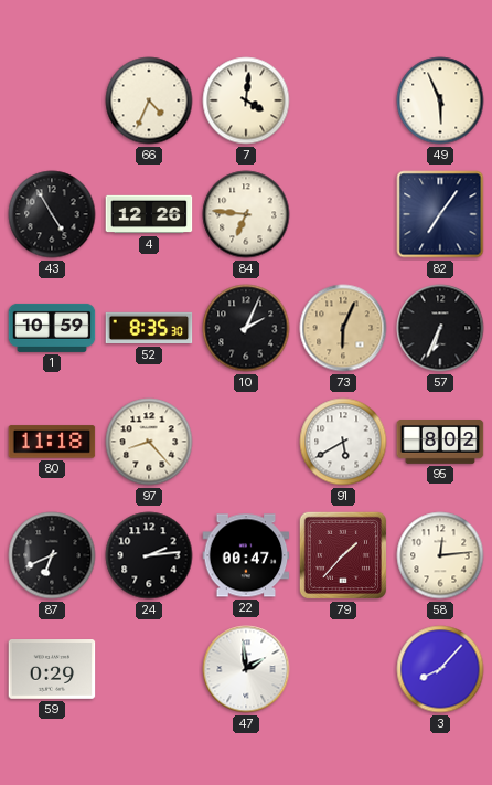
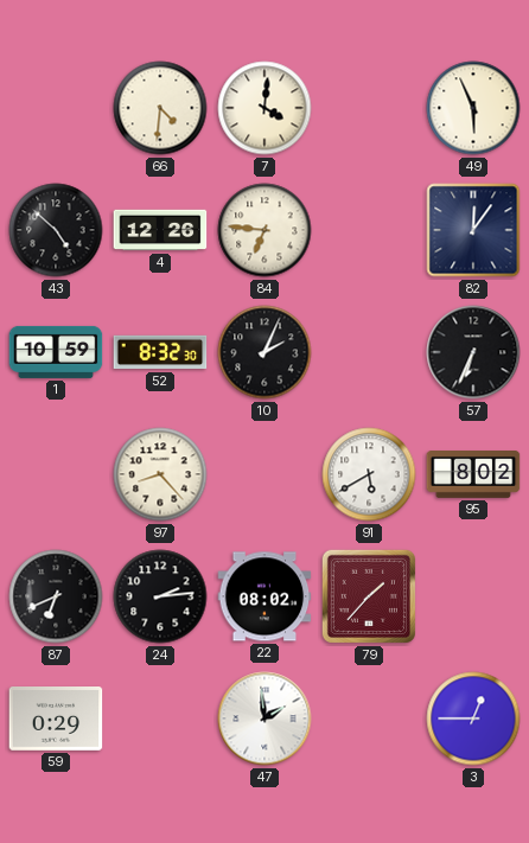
66: 4:34 -> 4:31 (160, 108)
43: 4:55 -> 4:52 (56, 230)
82: 7:06 -> 12:06 (473, 230)
52: 8:35 -> 8:32 (160, 352)
73: 6:04 -> none (343, 328)
80: 11:18 -> none (52, 442)
22: 00:47 -> 08:02 (264, 596)
58: 12:14 -> none (440, 555)
3: 8:07 -> 12:45 (473, 719)
